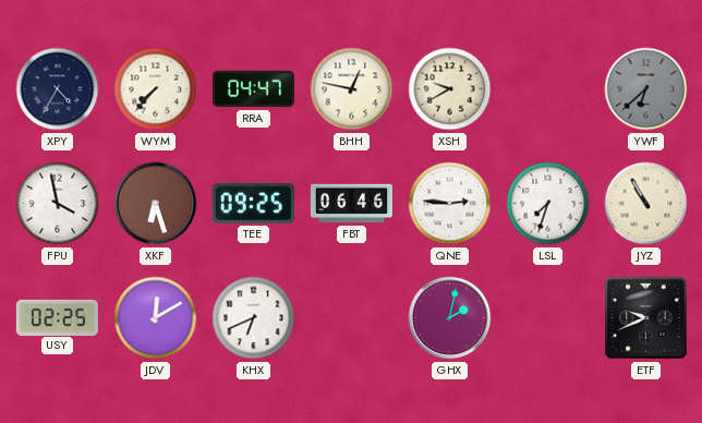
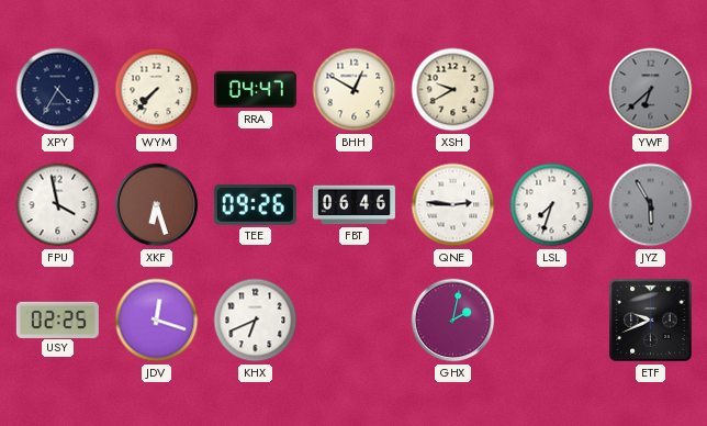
BHH: 12:47 -> 12:50 (355, 90)
TEE: 09:25 -> 09:26 (255, 204)
JYZ: 10:55 -> 5:55 (651, 205)
JYZ dial: cream -> grey (651, 205)
JDV: 12:10 -> 12:18 (157, 321)
